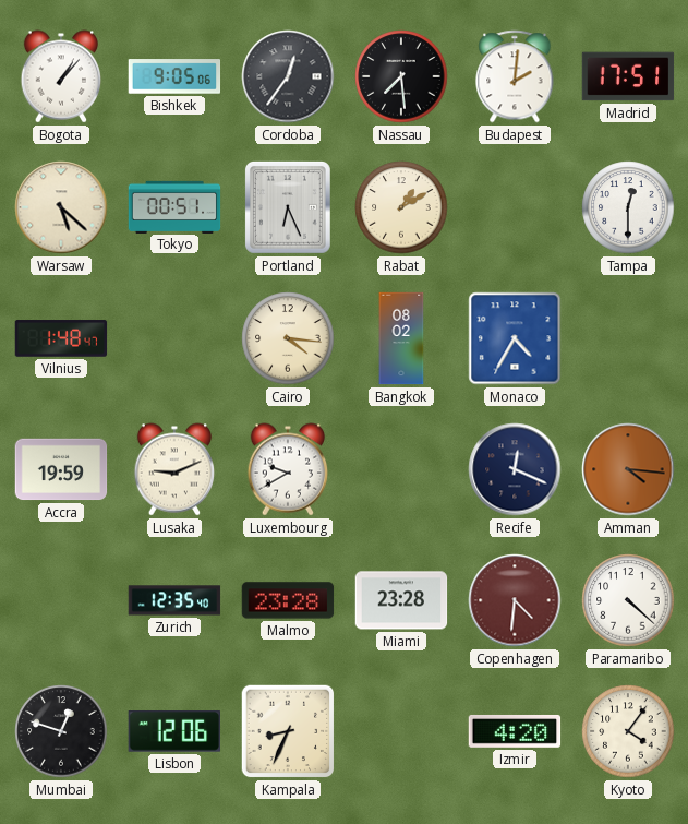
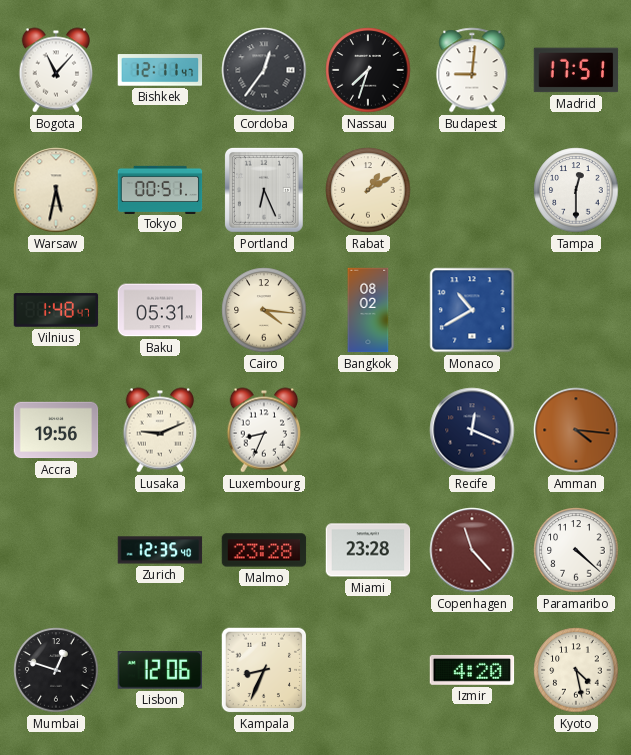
Bogota: 1:07 -> 11:07 (56, 70)
Bishkek: 9:05 -> 12:11 (160, 70)
Nassau: 7:29 -> 7:33 (368, 70)
Budapest: 2:01 -> 9:01 (472, 70)
Warsaw: 5:22 -> 5:32 (56, 190)
Baku: none -> 05:31 (160, 310)
Monaco: 4:35 -> 10:40 (472, 310)
Accra: 19:59 -> 19:56 (56, 430)
Luxembourg: 9:40 -> 8:34 (264, 430)
Copenhagen: 4:31 -> 11:23 (472, 550)
Kyoto: 4:06 -> 4:28 (576, 670)
